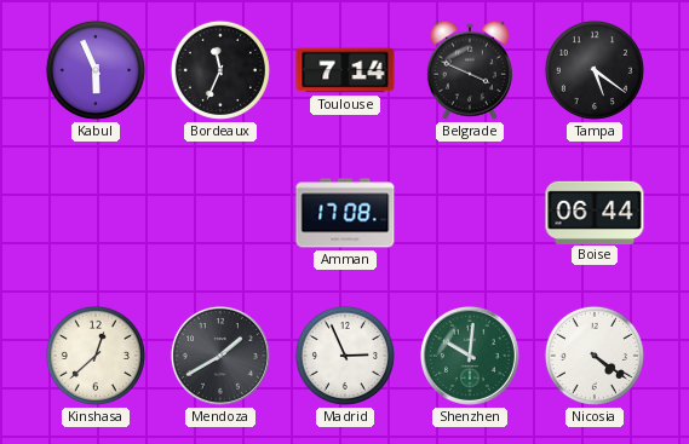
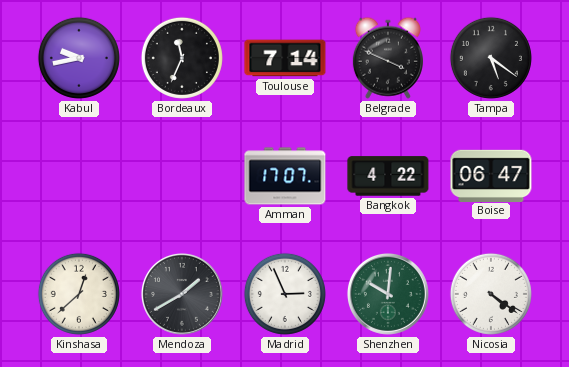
Kabul: 5:56 -> 9:43 (79, 58)
Amman: 17:08 -> 17:07 (285, 176)
Bangkok: none -> 4:22 (388, 176)
Boise: 06:44 -> 06:47 (491, 175)
